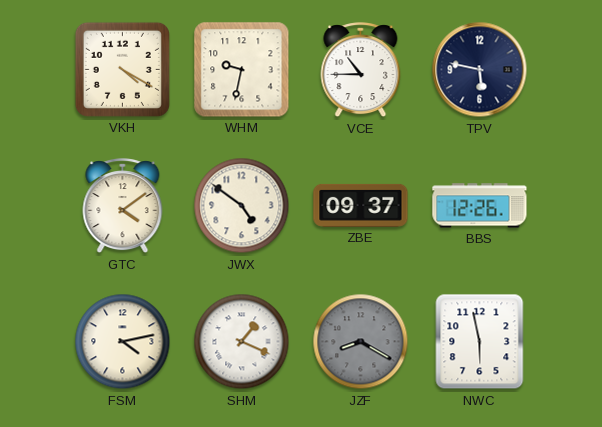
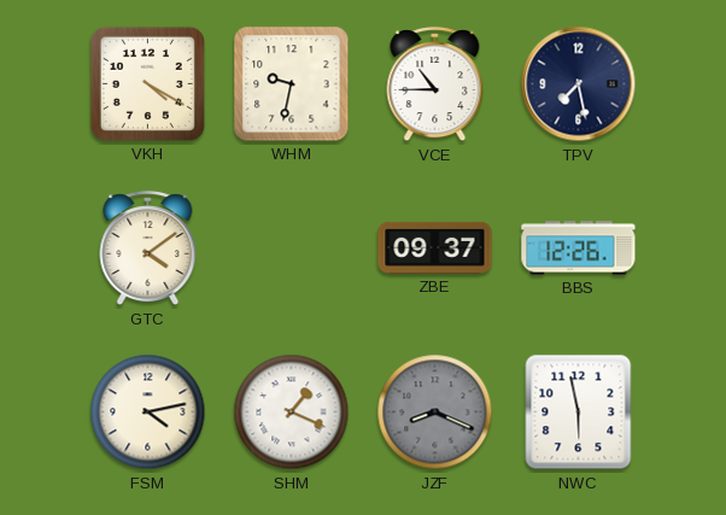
TPV: 5:47 -> 7:28 (579, 84)
JWX: 4:51 -> none (242, 206)
JZF: 8:20 -> 8:19 (435, 412)
